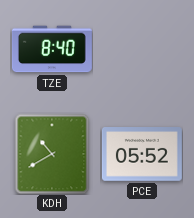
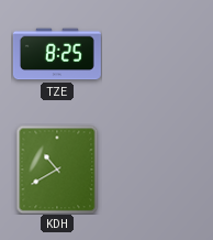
TZE: 8:40 -> 8:25 (57, 54)
PCE: 05:52 -> none (142, 155)
